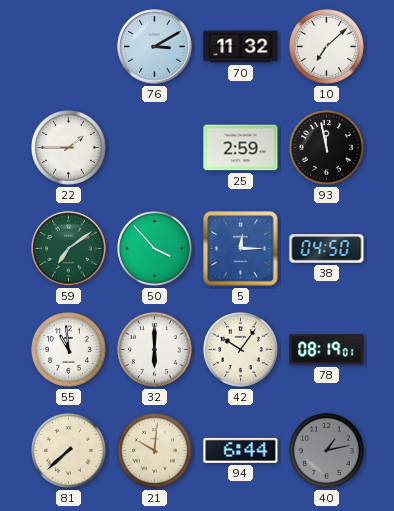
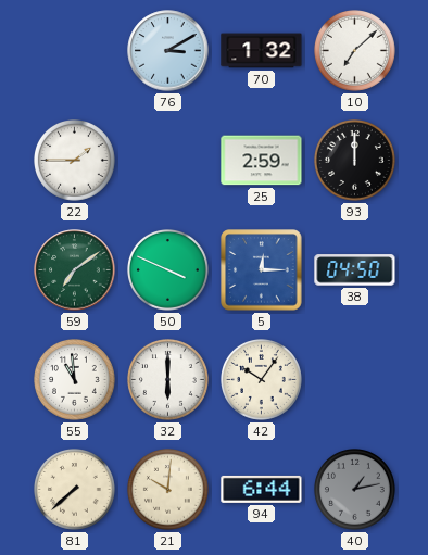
70: 11:32 -> 1:32 (262, 51)
93: 11:58 -> 12:00 (355, 161)
50: 3:53 -> 3:49 (168, 270)
78: 08:19 -> none (327, 350)
